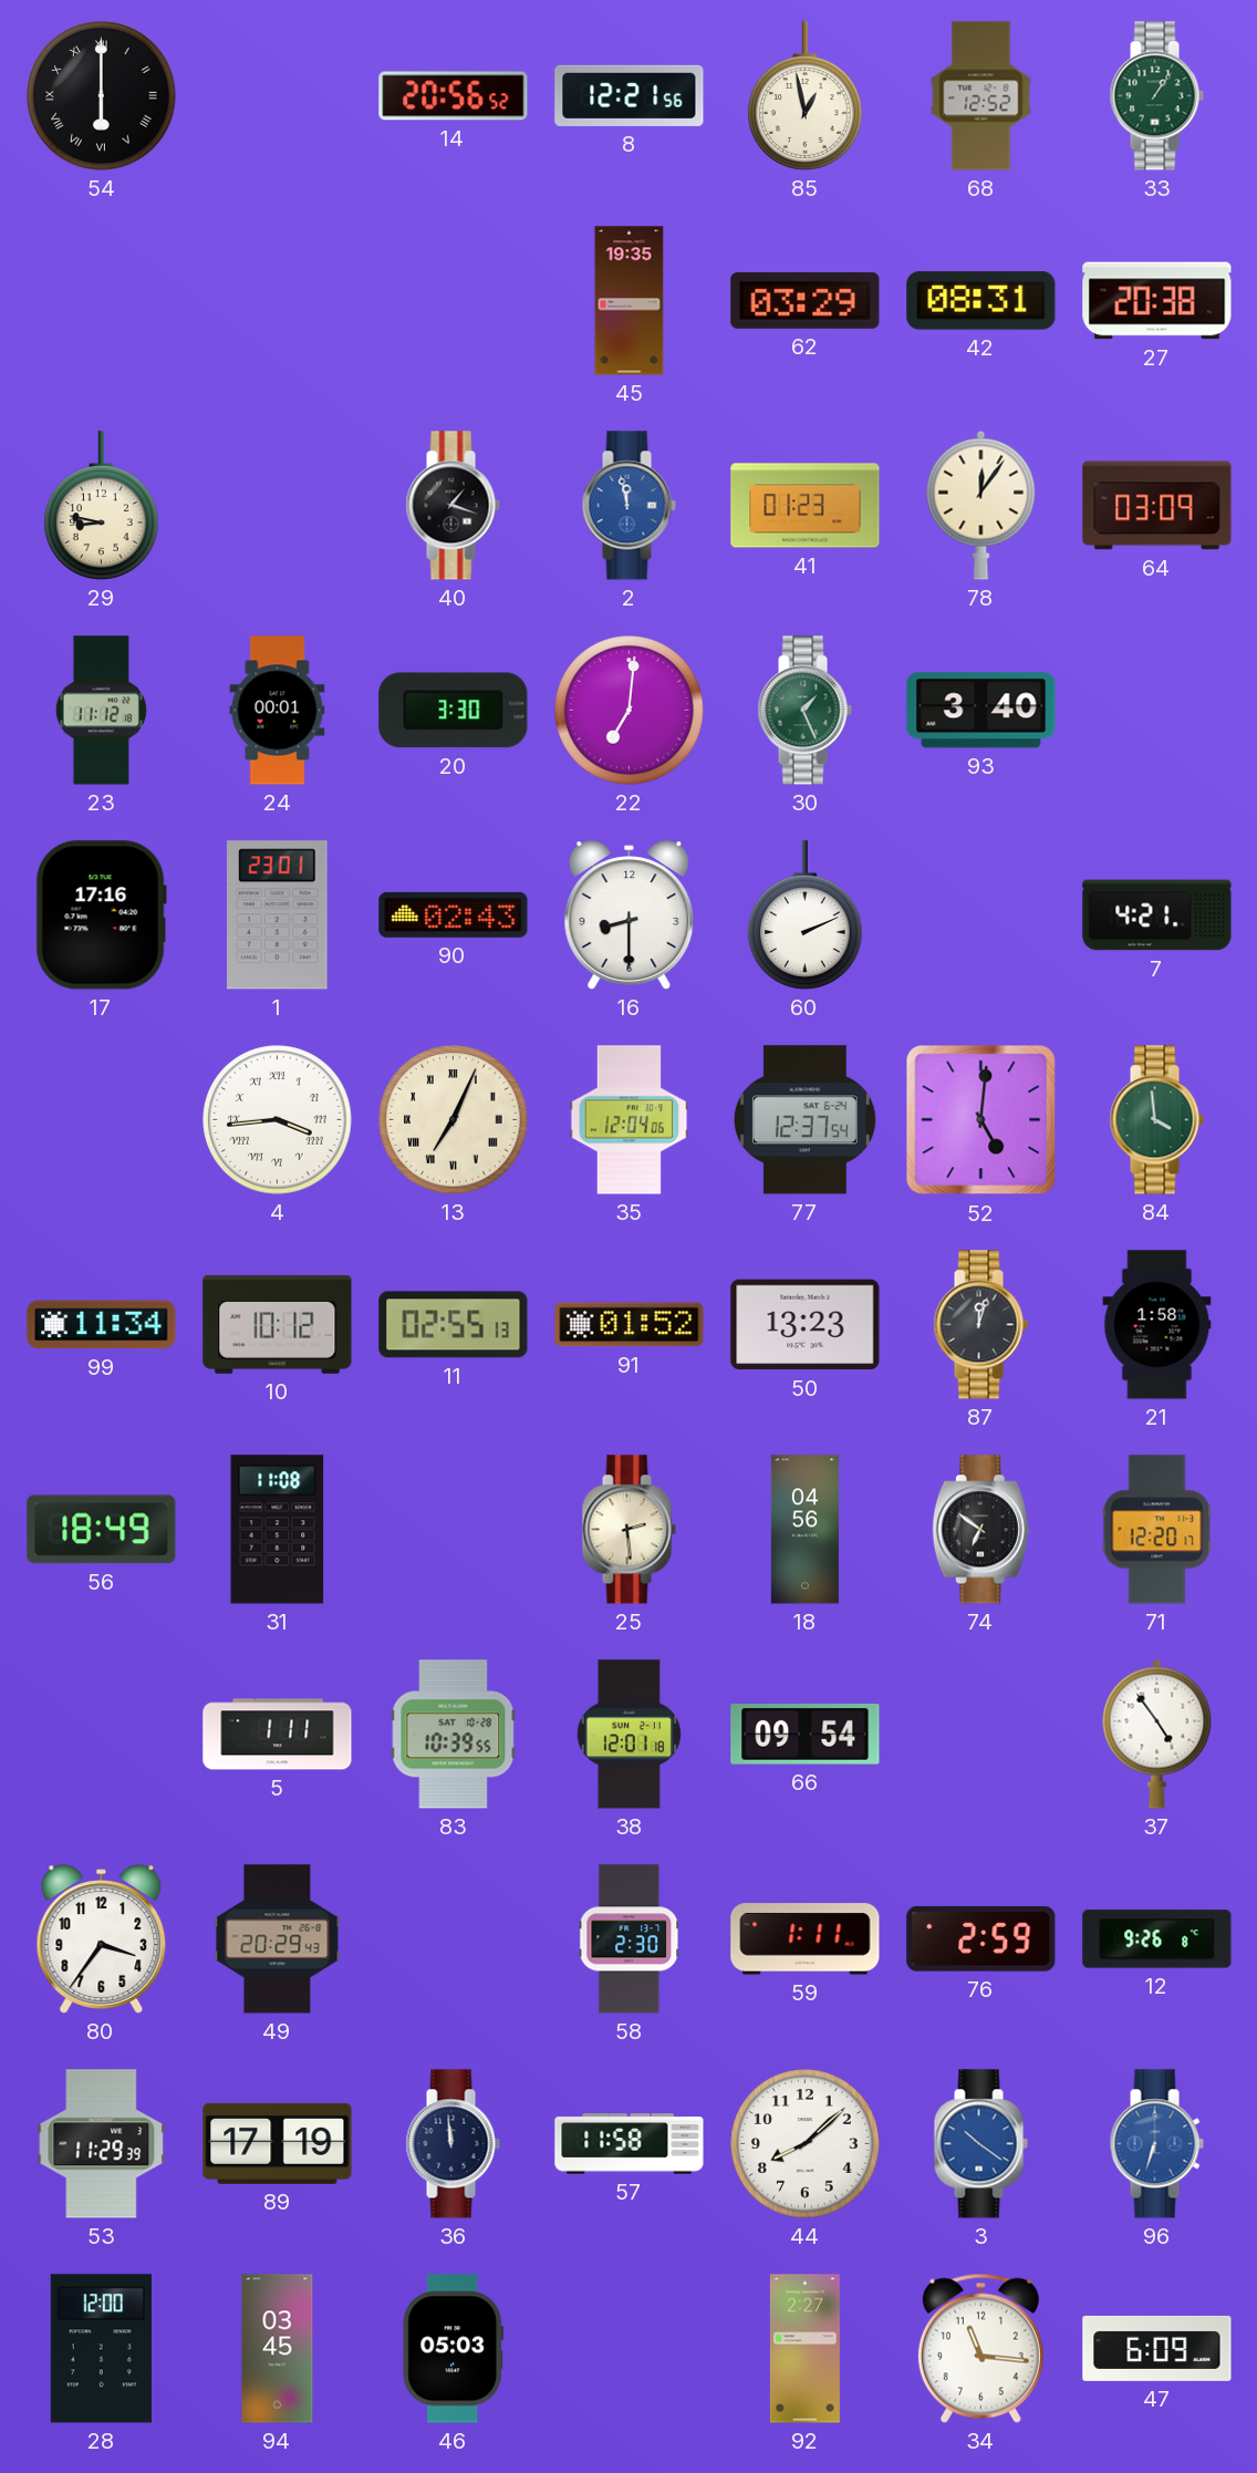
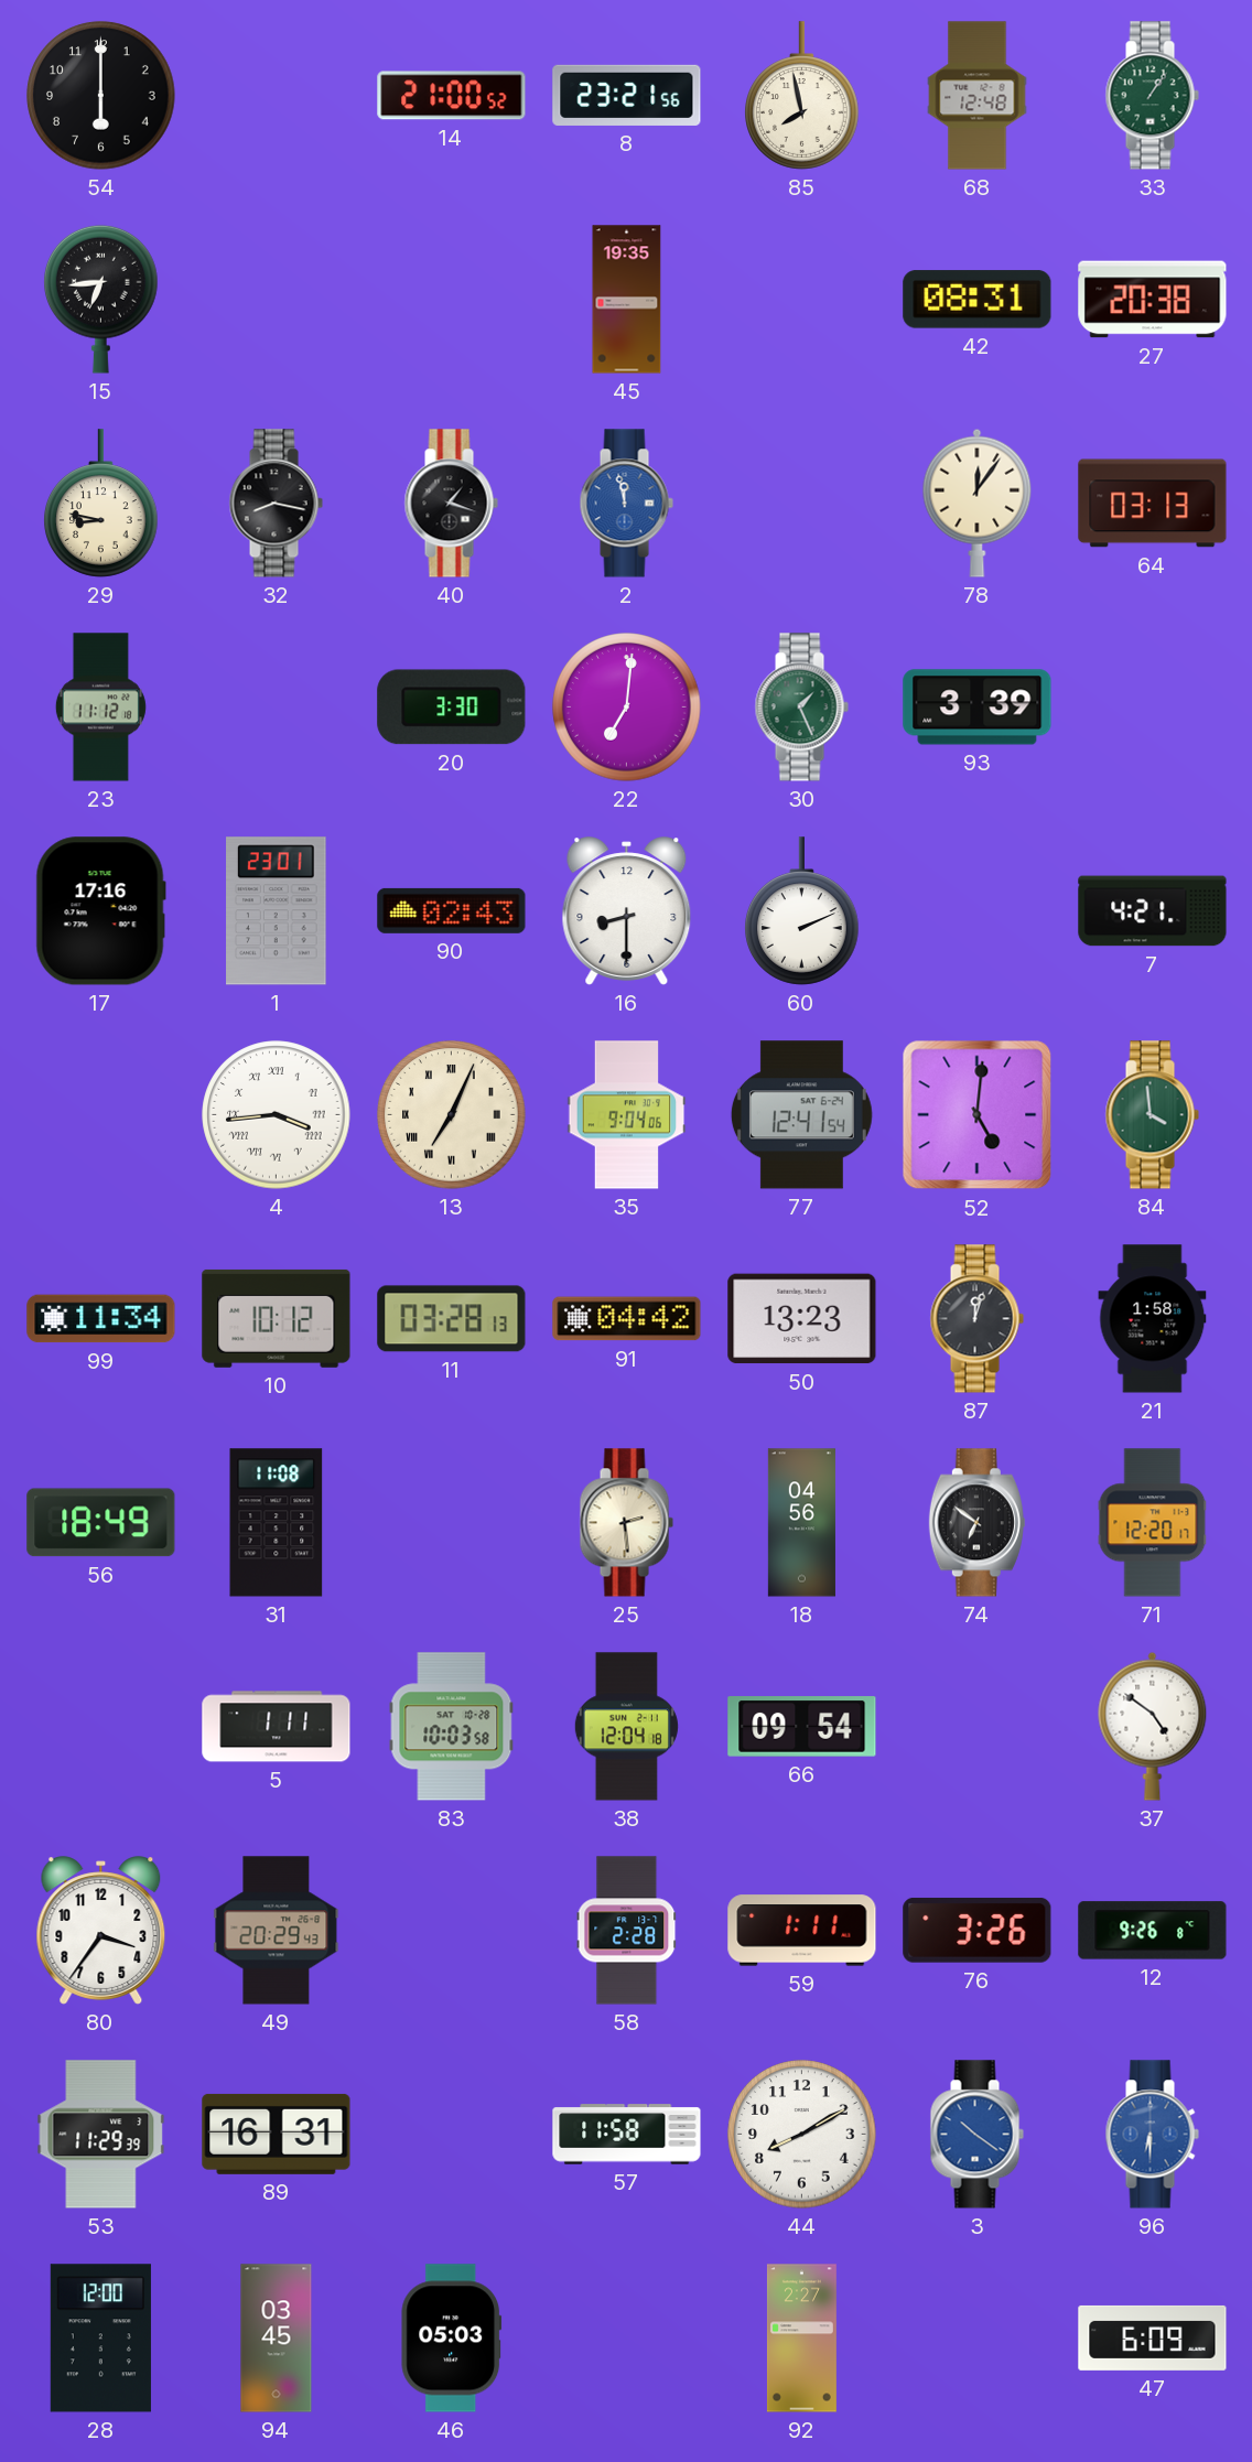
54 numerals: Roman -> Arabic (101, 96)
14: 20:56 -> 21:00 (452, 96)
8: 12:21 -> 23:21 (627, 95)
85: 12:58 -> 7:58 (802, 96)
68: 12:52 -> 12:48 (978, 96)
15: none -> 6:44 (101, 299)
62: 03:29 -> none (806, 300)
32: none -> 8:17 (276, 504)
41: 01:23 -> none (806, 506)
64: 03:09 -> 03:13 (1153, 504)
24: 00:01 -> none (278, 711)
93: 3:40 -> 3:39 (978, 708)
35: 12:04 -> 9:04 (627, 1115)
77: 12:37 -> 12:41 (801, 1115)
11: 02:55 -> 03:28 (452, 1319)
91: 01:52 -> 04:42 (627, 1319)
83: 10:39 -> 10:03 (452, 1727)
38: 12:01 -> 12:04 (626, 1727)
37: 4:54 -> 4:51 (1153, 1726)
58: 2:30 -> 2:28 (627, 1931)
76: 2:59 -> 3:26 (978, 1930)
89: 17:19 -> 16:31 (277, 2134)
36: 11:59 -> none (453, 2144)
44: 8:08 -> 8:10 (802, 2135)
96: 6:33 -> 6:30 (1152, 2135)
34: 11:16 -> none (980, 2348)
